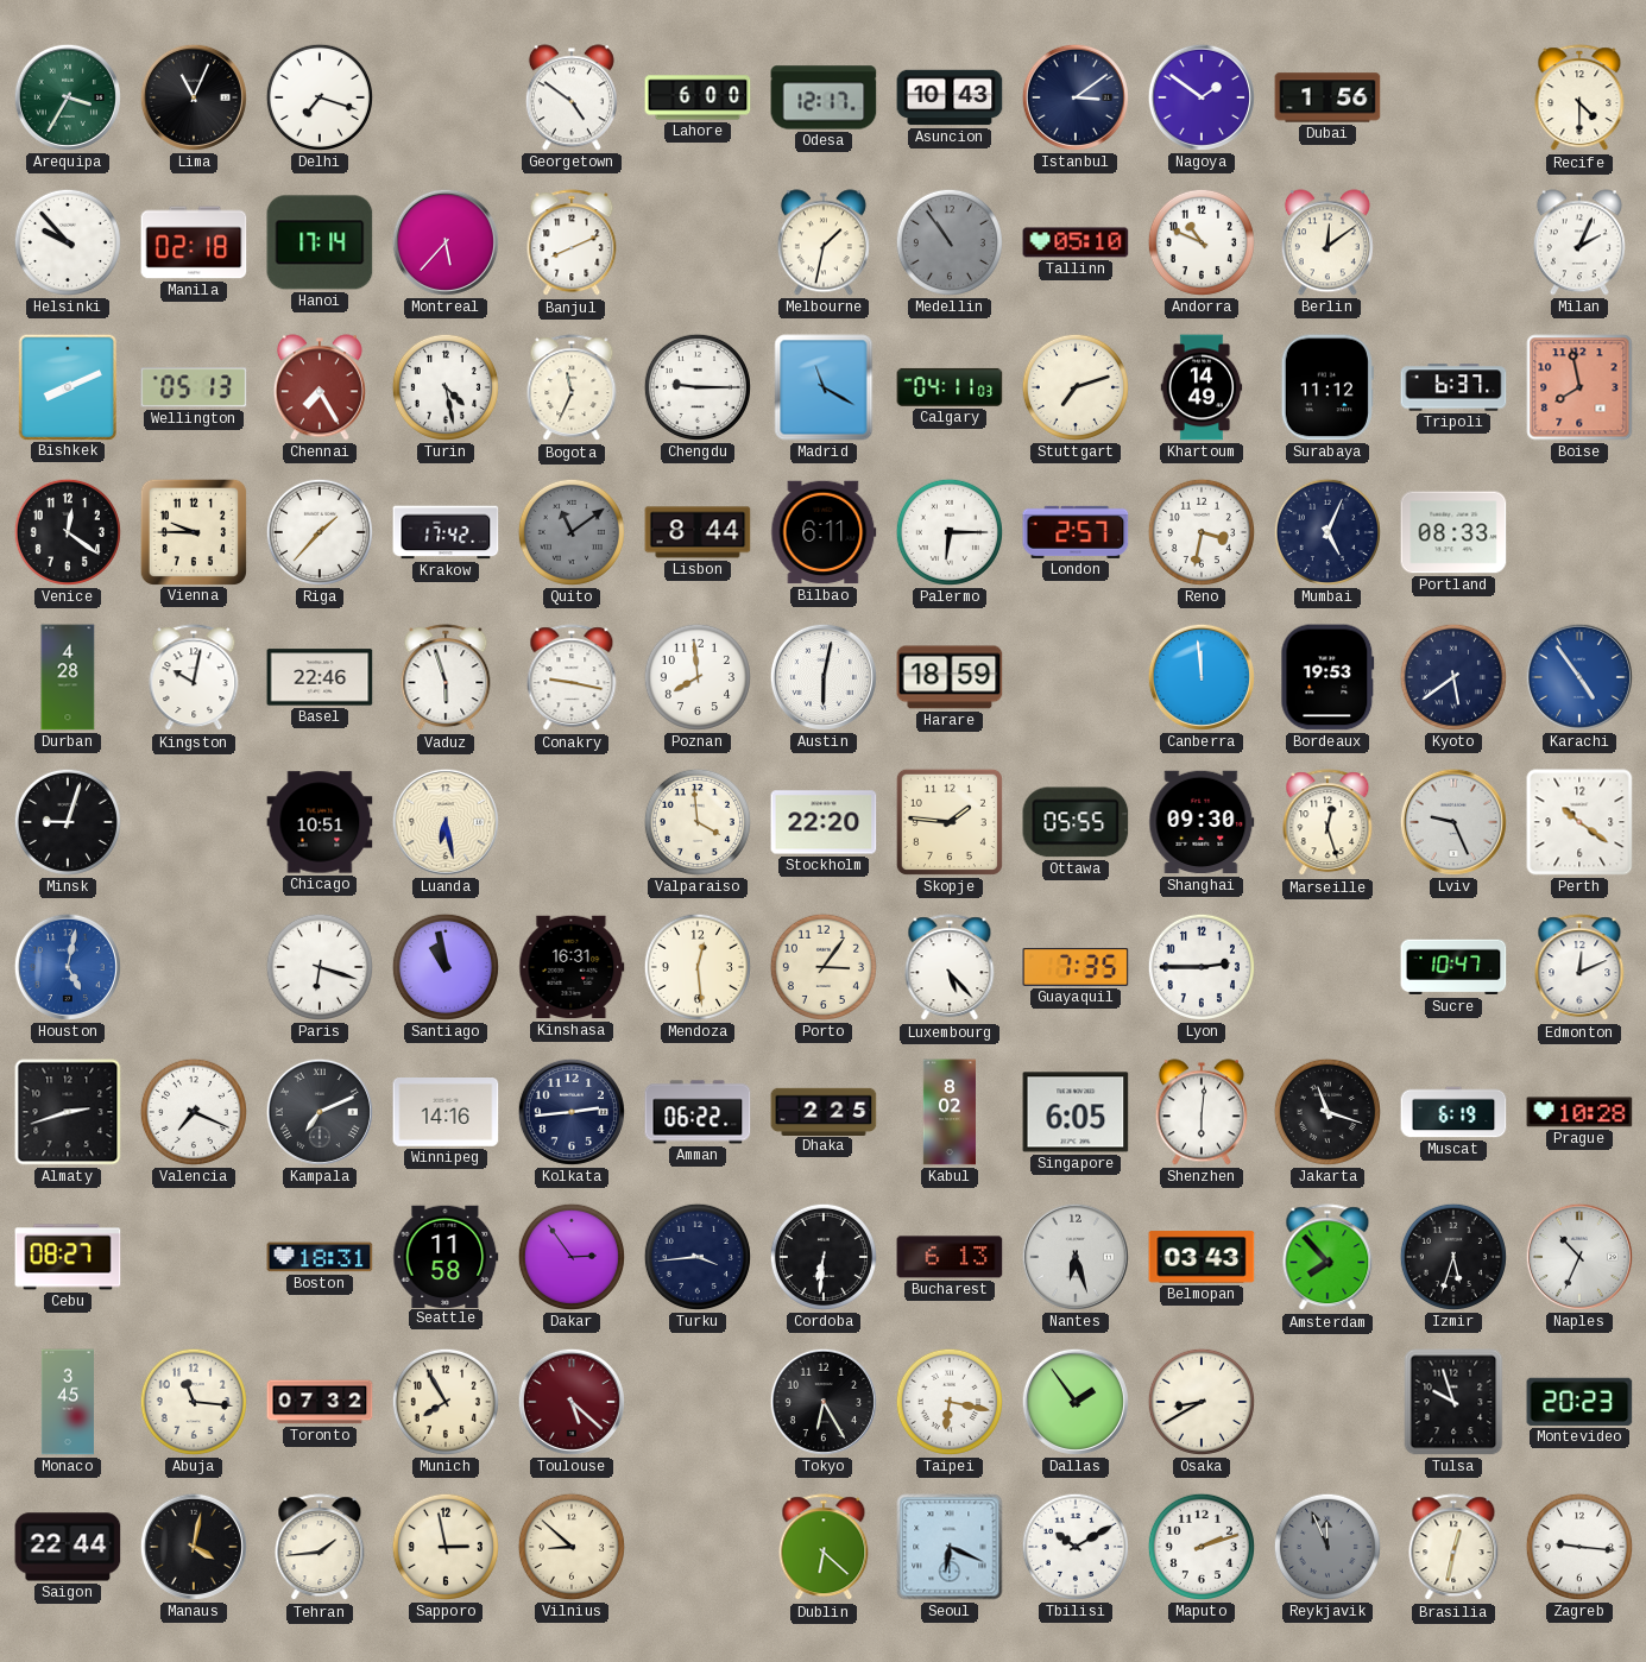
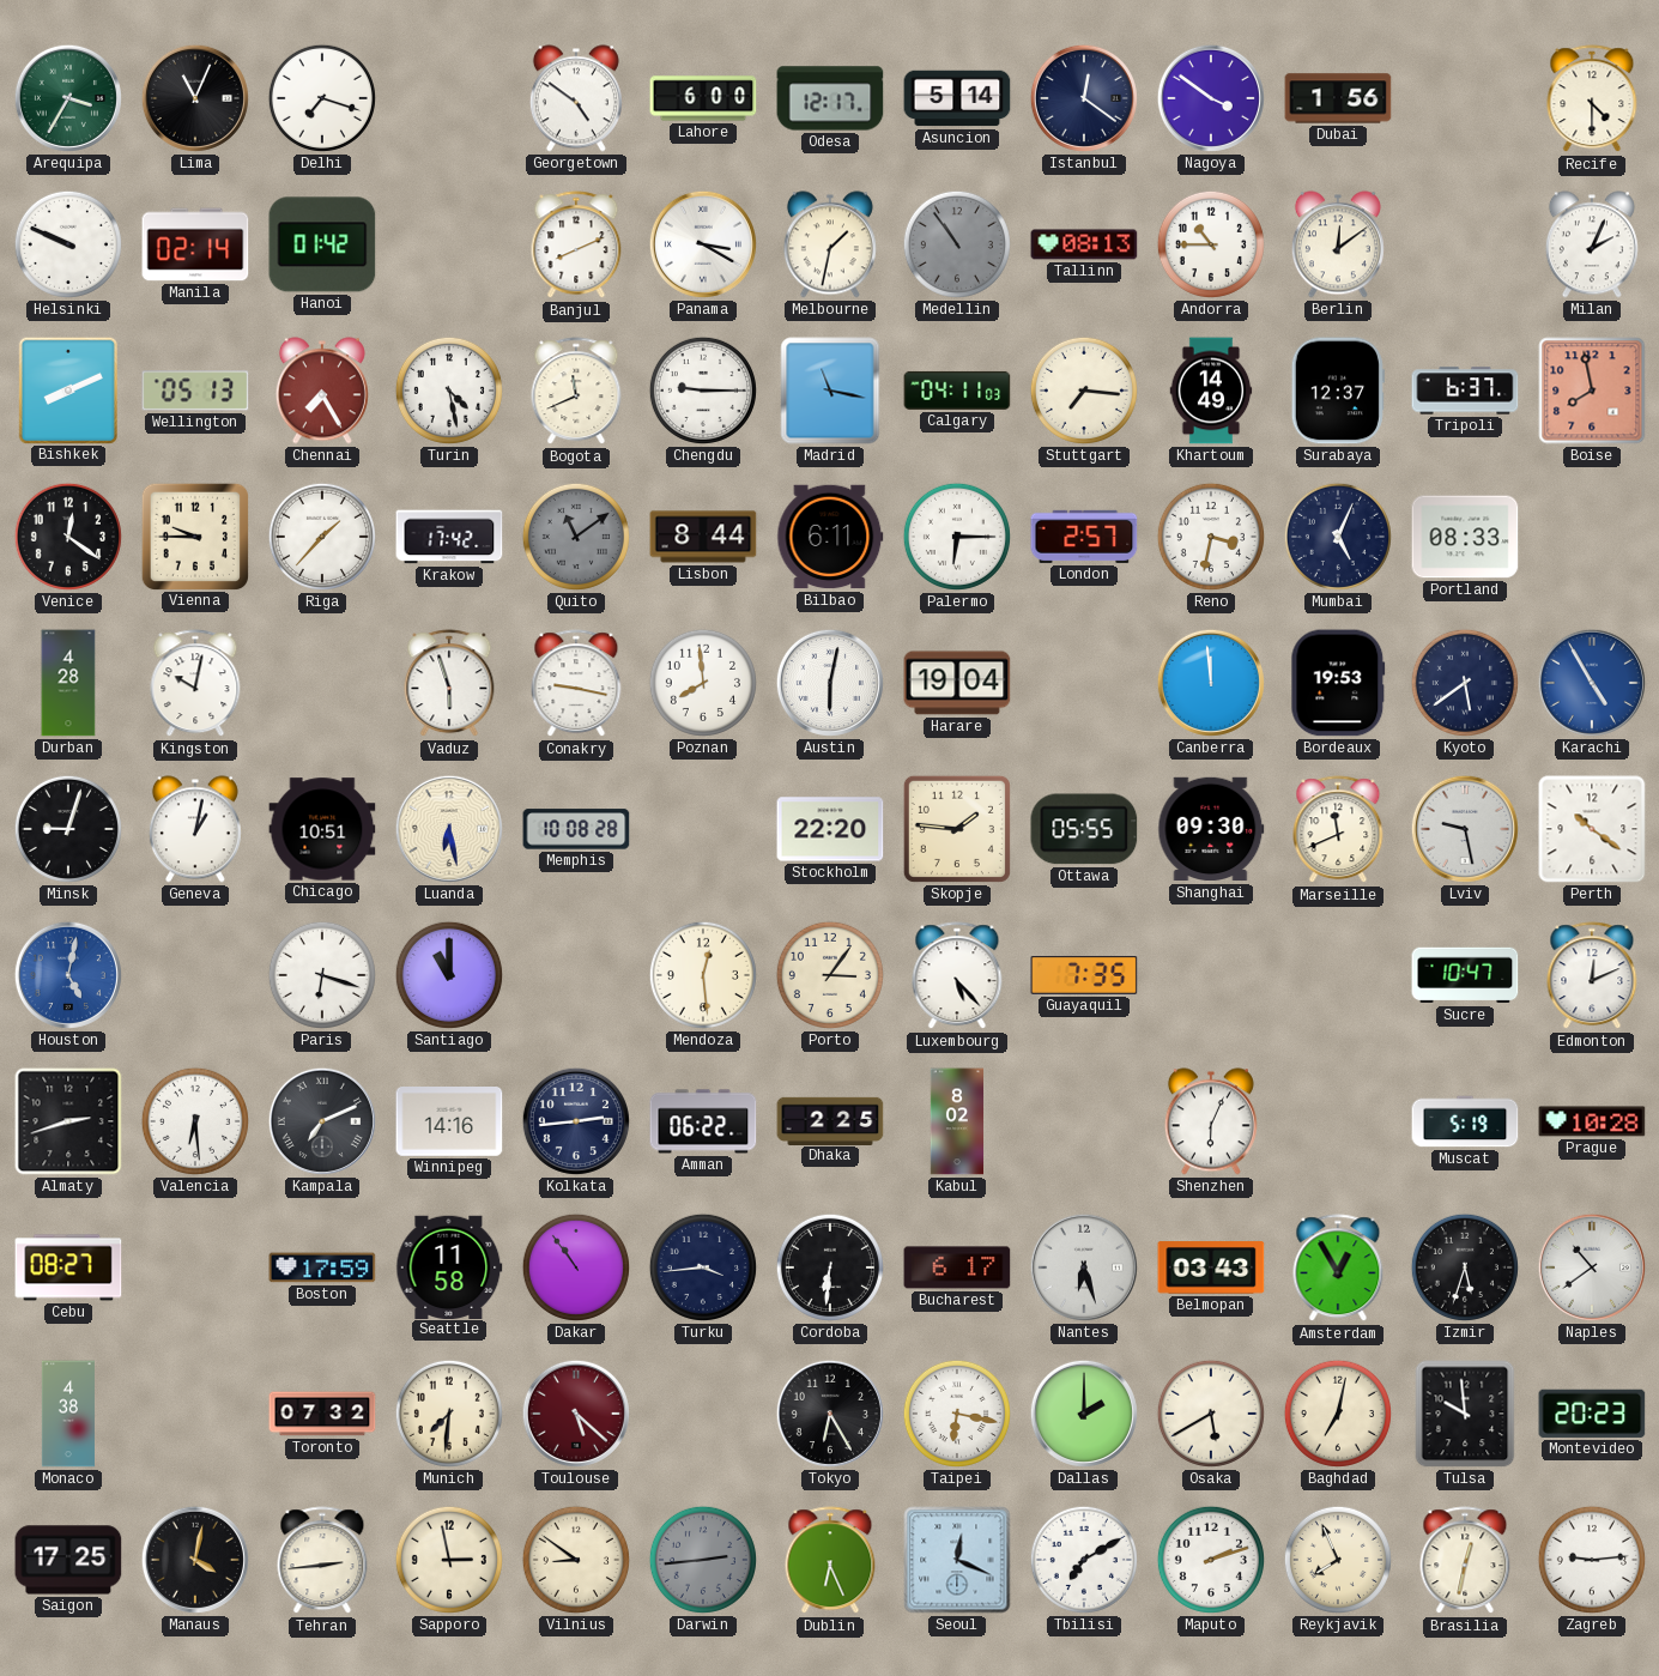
Asuncion: 10:43 -> 5:14 (957, 98)
Istanbul: 3:09 -> 12:21 (1084, 98)
Nagoya: 1:51 -> 3:51 (1211, 98)
Helsinki: 9:53 -> 9:49 (68, 244)
Manila: 02:18 -> 02:14 (195, 244)
Hanoi: 17:14 -> 01:42 (322, 244)
Montreal: 5:37 -> none (446, 242)
Panama: none -> 3:20 (703, 244)
Tallinn: 05:10 -> 08:13 (1084, 244)
Andorra: 10:49 -> 10:45 (1211, 244)
Bogota: 11:34 -> 11:41 (576, 392)
Madrid: 11:20 -> 11:17 (830, 391)
Stuttgart: 7:12 -> 7:16 (1084, 391)
Surabaya: 11:12 -> 12:37 (1338, 391)
Basel: 22:46 -> none (320, 677)
Harare: 18:59 -> 19:04 (957, 683)
Karachi: 4:54 -> 4:55 (1592, 683)
Geneva: none -> 1:02 (195, 829)
Memphis: none -> 10:08 (576, 829)
Valparaiso: 3:59 -> none (698, 822)
Marseille: 12:27 -> 11:41 (1338, 830)
Lviv: 9:26 -> 9:28 (1465, 829)
Santiago: 10:58 -> 11:00 (449, 975)
Kinshasa: 16:31 -> none (572, 967)
Lyon: 2:45 -> none (1202, 967)
Valencia: 7:19 -> 6:29 (195, 1121)
Singapore: 6:05 -> none (1076, 1112)
Shenzhen: 6:01 -> 6:04 (1211, 1121)
Jakarta: 11:18 -> none (1327, 1112)
Muscat: 6:19 -> 5:19 (1465, 1121)
Boston: 18:31 -> 17:59 (322, 1267)
Dakar: 2:54 -> 10:54 (576, 1267)
Bucharest: 6:13 -> 6:17 (957, 1267)
Amsterdam: 7:53 -> 12:55 (1338, 1269)
Naples: 10:34 -> 10:39 (1592, 1267)
Monaco: 3:45 -> 4:38 (68, 1414)
Abuja: 11:16 -> none (194, 1402)
Munich: 7:55 -> 7:31 (449, 1414)
Dallas: 1:54 -> 2:00 (1084, 1414)
Osaka: 8:40 -> 5:40 (1211, 1414)
Baghdad: none -> 7:02 (1338, 1414)
Tulsa: 9:57 -> 9:59 (1465, 1414)
Saigon: 22:44 -> 17:25 (68, 1560)
Tehran: 1:44 -> 2:44 (322, 1561)
Vilnius: 8:52 -> 8:51 (576, 1560)
Darwin: none -> 2:44 (703, 1560)
Dublin: 6:22 -> 6:26 (830, 1561)
Seoul: 6:19 -> 12:19 (957, 1560)
Tbilisi: 10:10 -> 7:10 (1084, 1560)
Reykjavik: 11:56 -> 7:56 (1338, 1560)
Reykjavik dial: grey -> cream (1338, 1560)
Zagreb: 9:16 -> 9:14 (1592, 1560)
